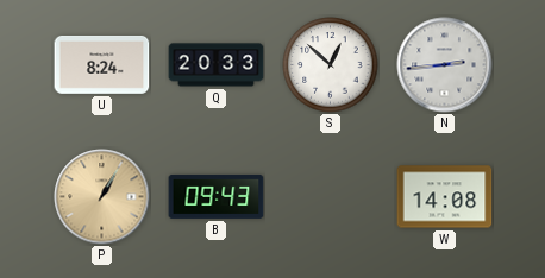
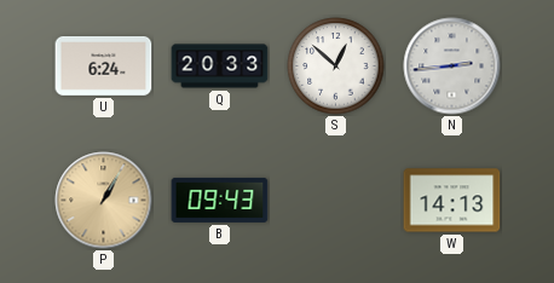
U: 8:24 -> 6:24 (104, 67)
W: 14:08 -> 14:13 (452, 201)
